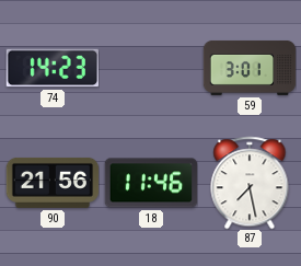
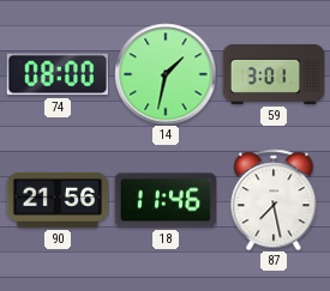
74: 14:23 -> 08:00 (58, 74)
14: none -> 1:32 (166, 74)
